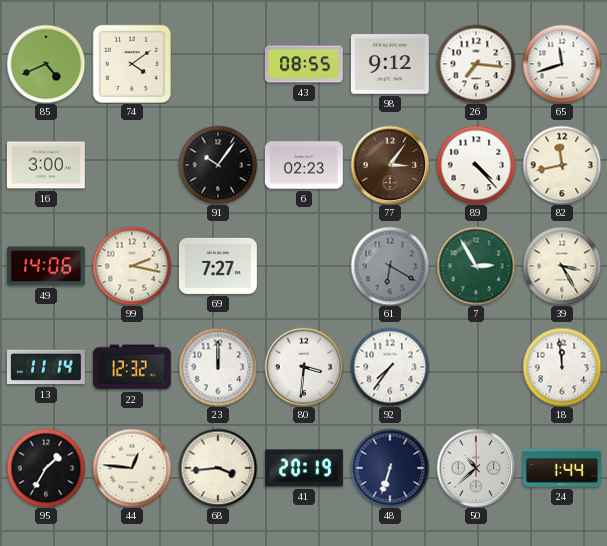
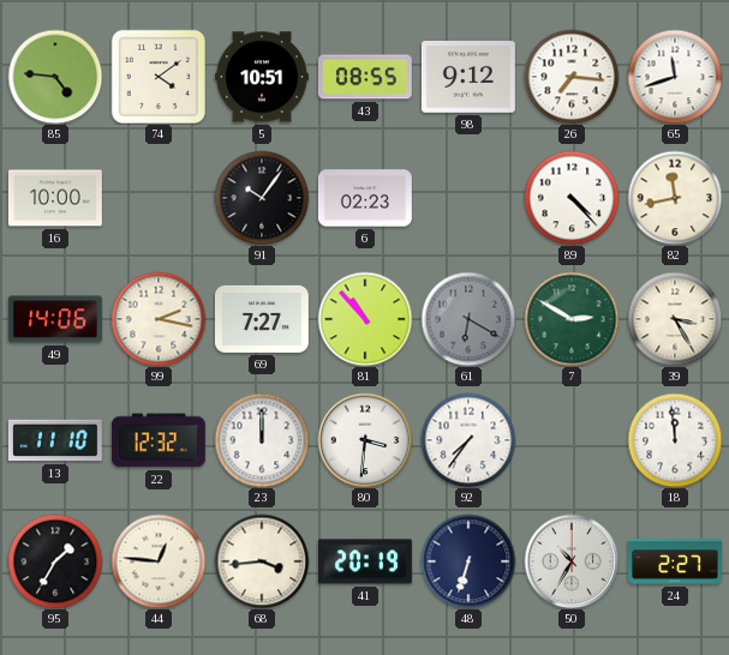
85: 4:41 -> 4:46 (55, 77)
5: none -> 10:51 (263, 77)
16: 3:00 -> 10:00 (55, 198)
77: 3:06 -> none (390, 165)
81: none -> 10:53 (365, 319)
7: 2:55 -> 2:50 (572, 319)
13: 11:14 -> 11:10 (55, 440)
50: 10:38 -> 10:35 (572, 561)
24: 1:44 -> 2:27 (676, 561)
